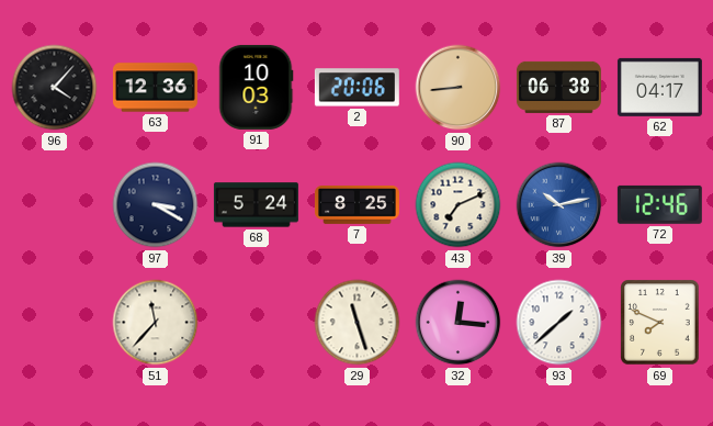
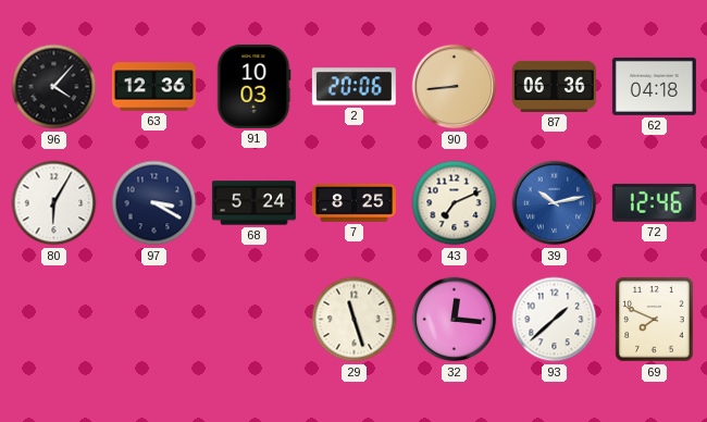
87: 06:38 -> 06:36 (554, 86)
62: 04:17 -> 04:18 (654, 86)
80: none -> 6:05 (54, 203)
51: 11:37 -> none (156, 323)
